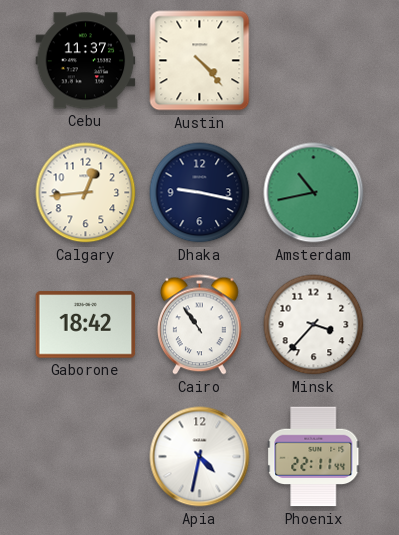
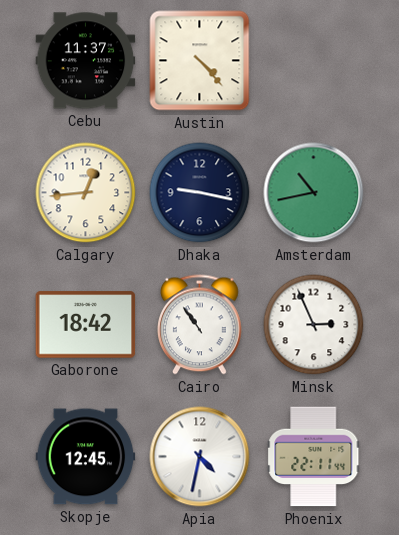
Minsk: 3:37 -> 2:56 (314, 325)
Skopje: none -> 12:45 (86, 457)
